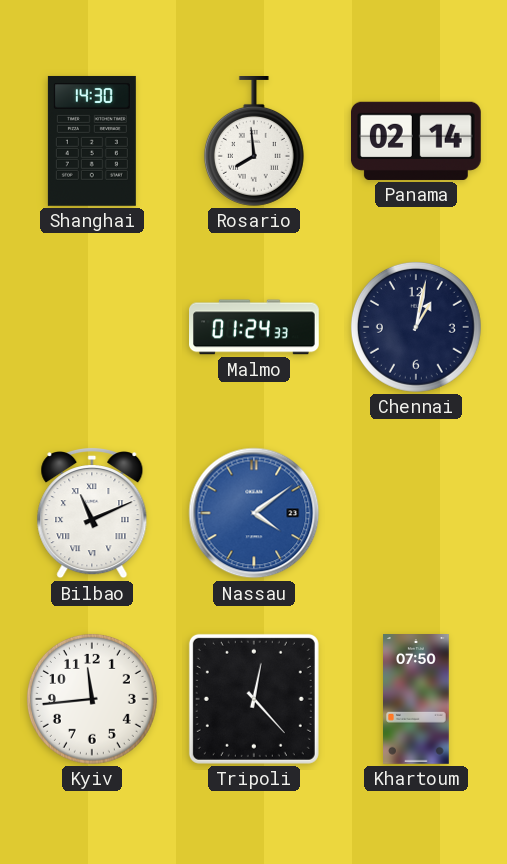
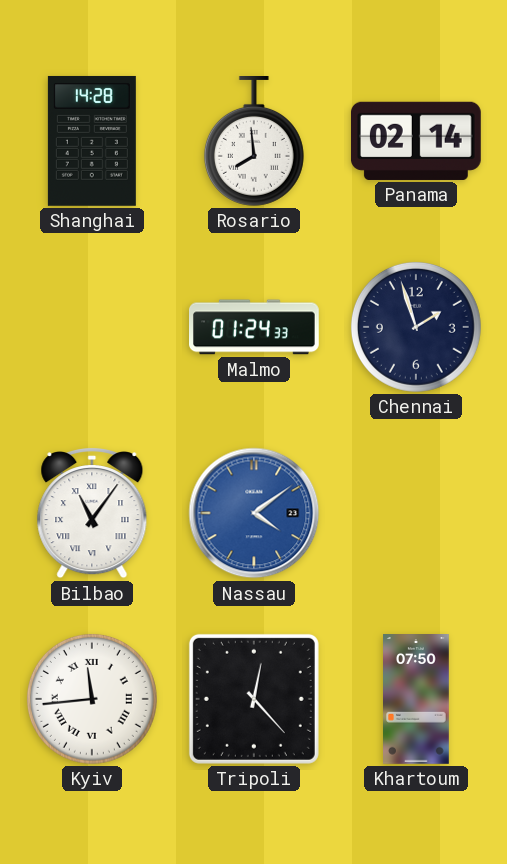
Shanghai: 14:30 -> 14:28 (92, 141)
Chennai: 1:02 -> 1:57 (416, 327)
Bilbao: 11:11 -> 11:06 (92, 514)
Kyiv numerals: Arabic -> Roman (92, 699)
